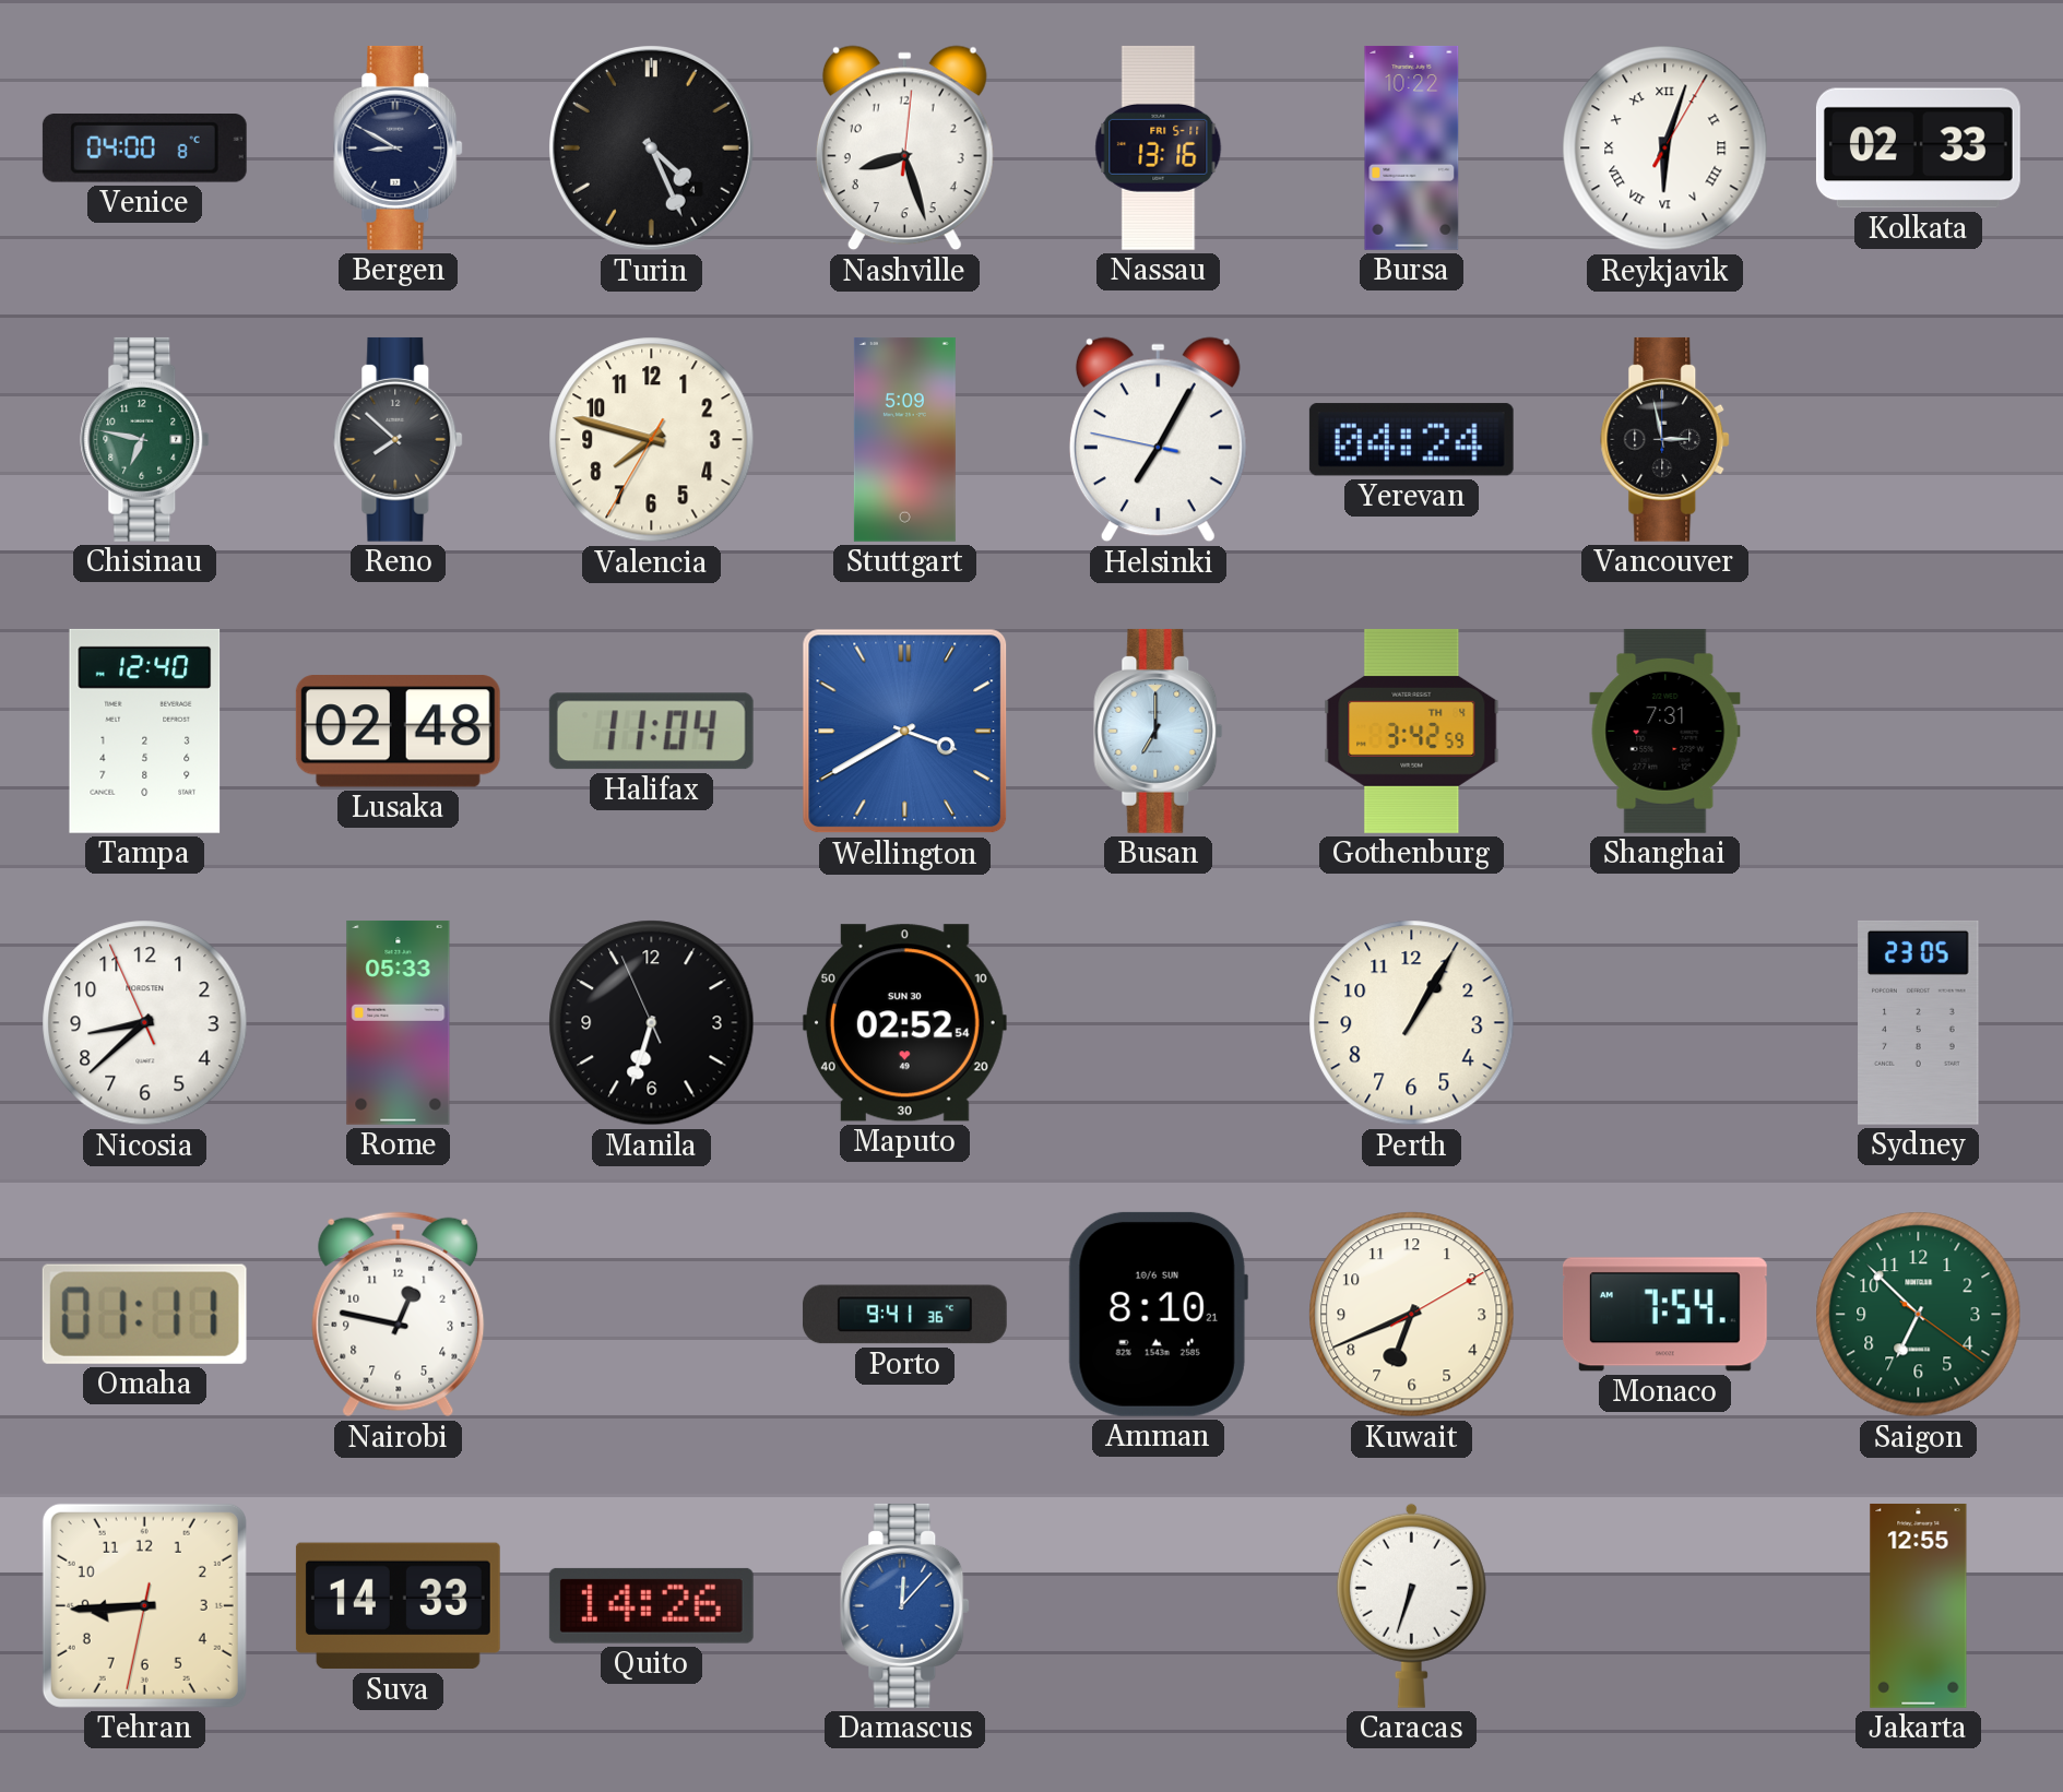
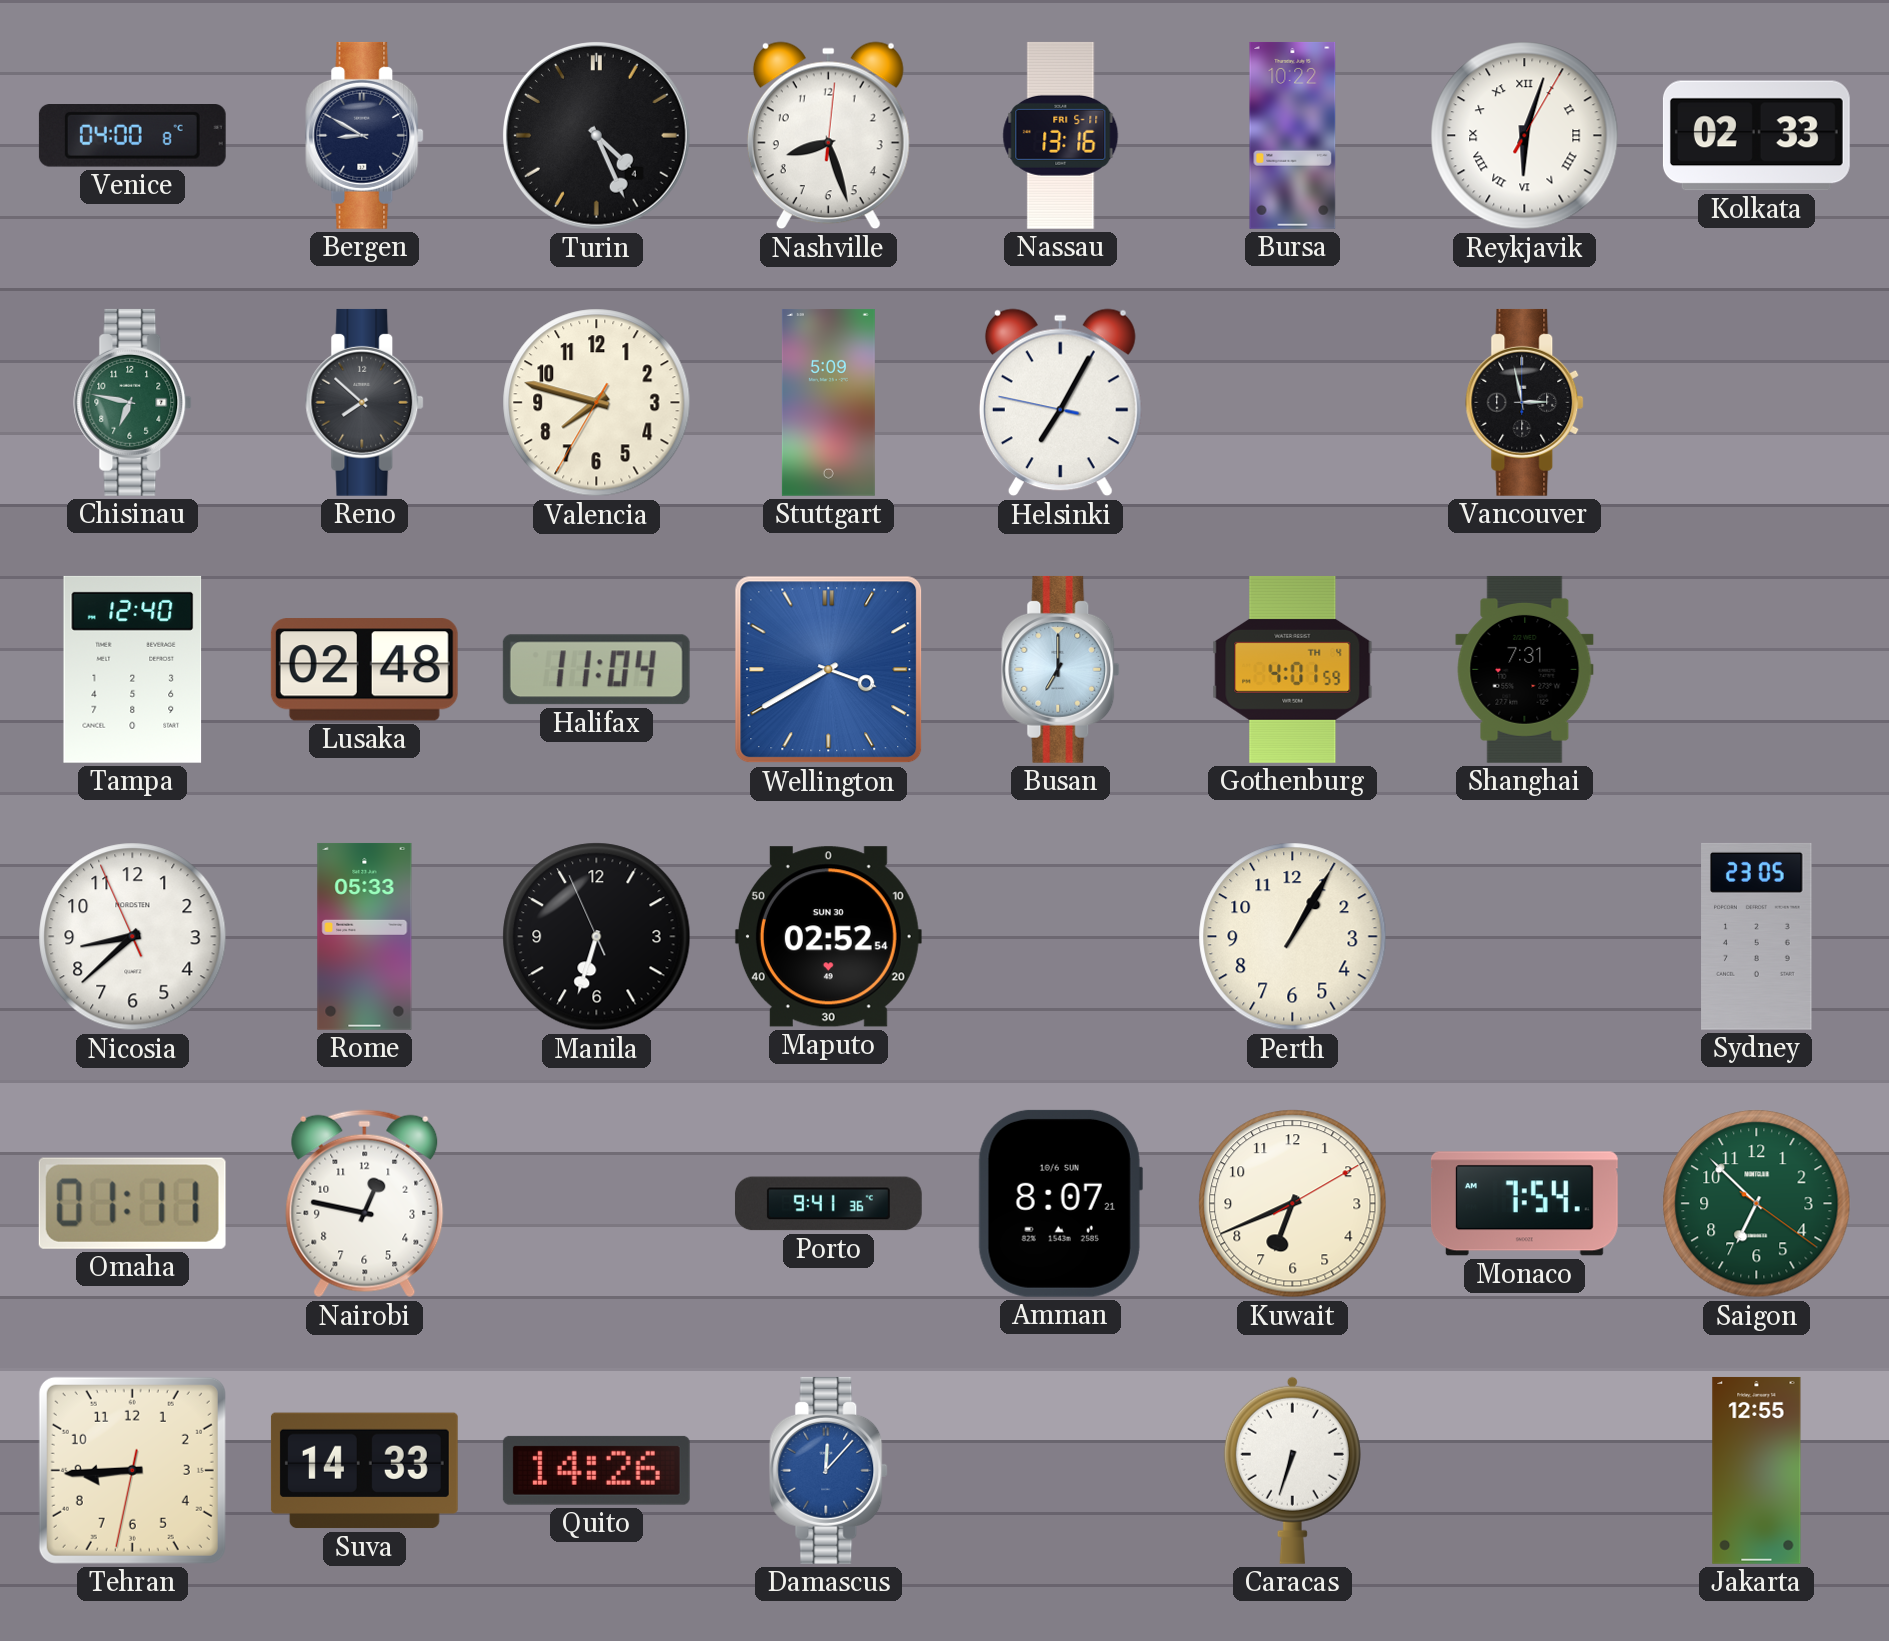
Yerevan: 04:24 -> none (1411, 440)
Gothenburg: 3:42 -> 4:01 (1293, 669)
Amman: 8:10 -> 8:07 (1060, 1203)
